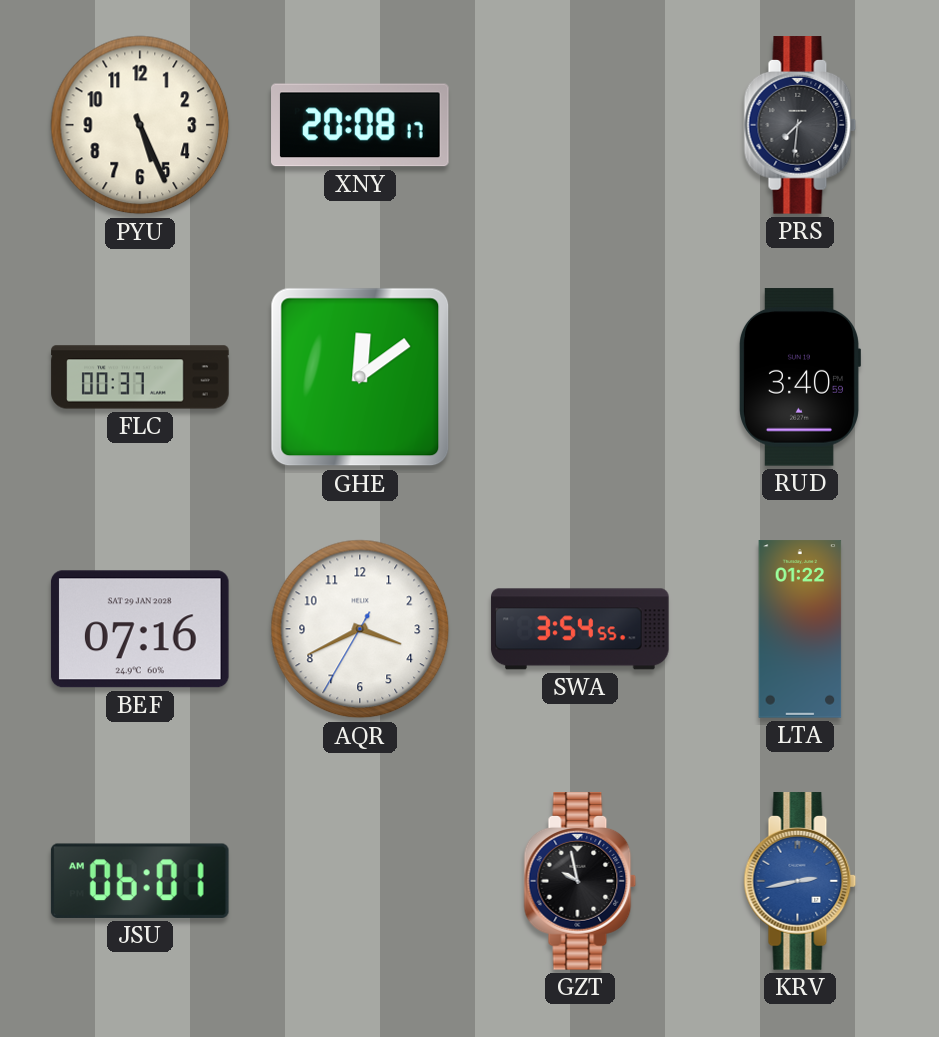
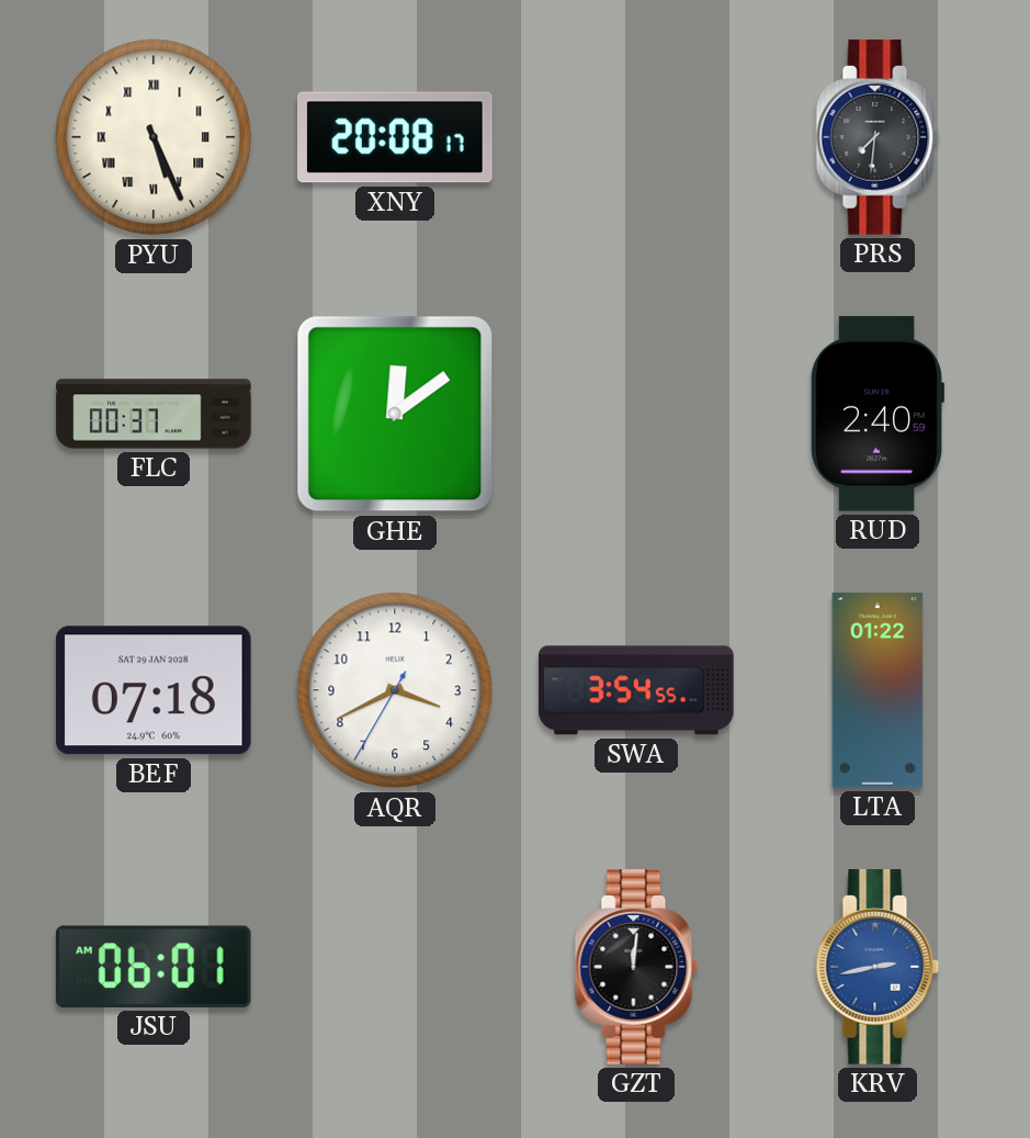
PYU numerals: Arabic -> Roman (154, 137)
RUD: 3:40 -> 2:40 (876, 414)
BEF: 07:16 -> 07:18 (154, 690)
GZT: 9:58 -> 12:01 (636, 967)
